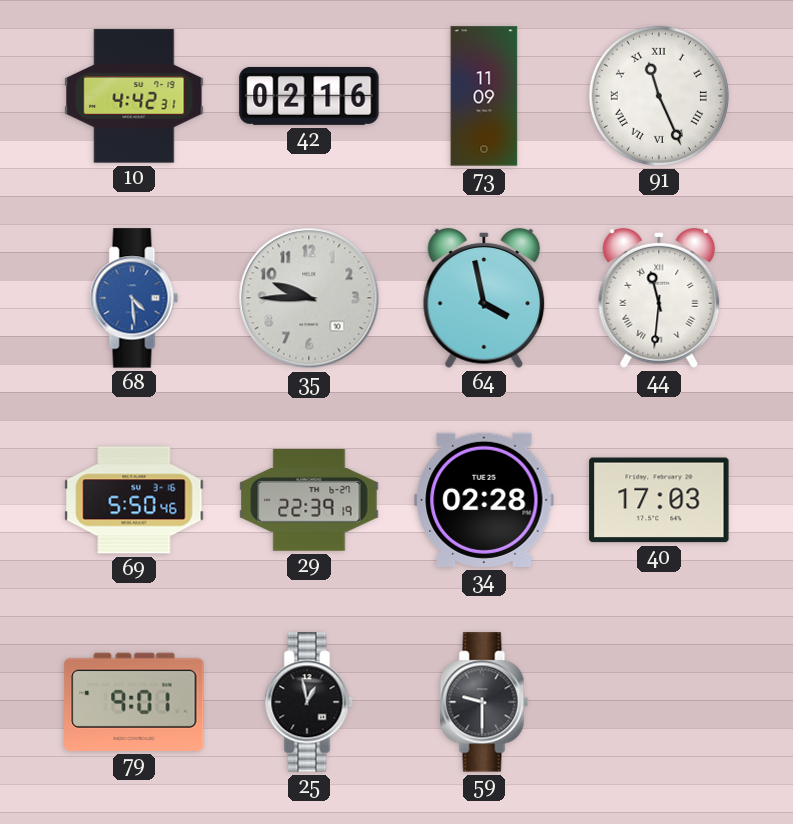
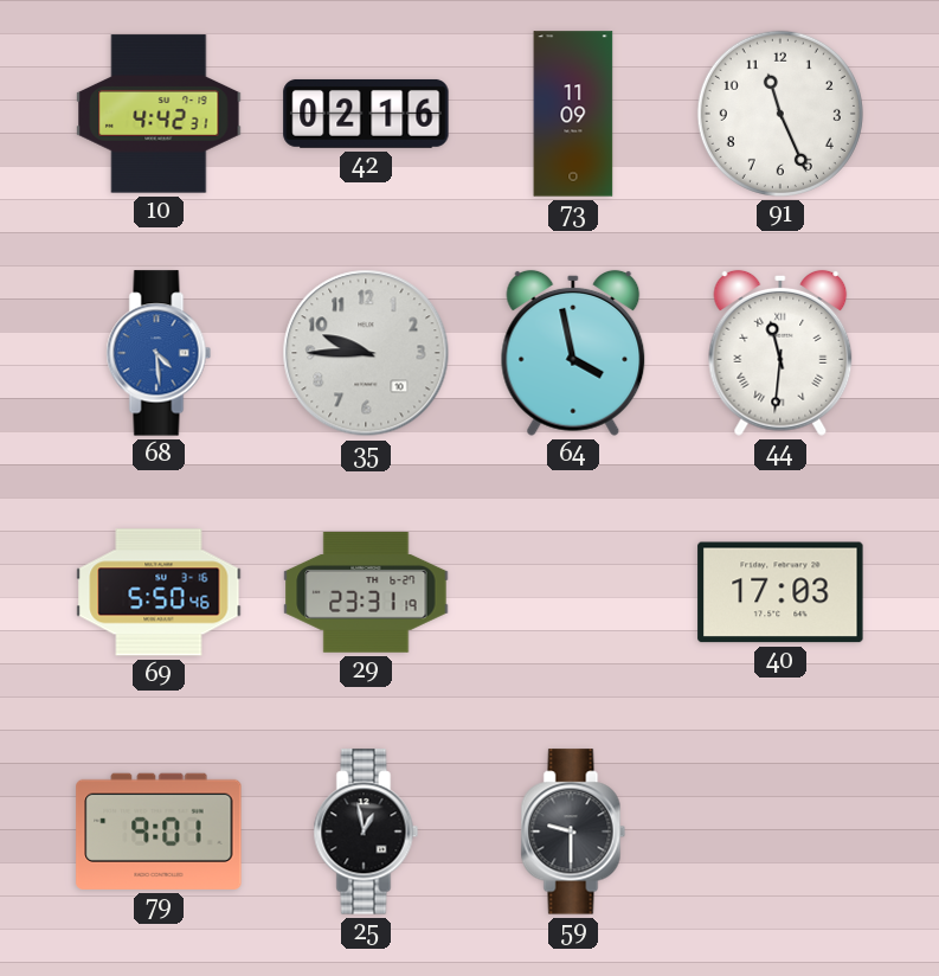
91 numerals: Roman -> Arabic (780, 114)
29: 22:39 -> 23:31 (366, 593)
34: 02:28 -> none (484, 500)
